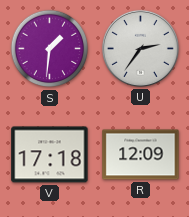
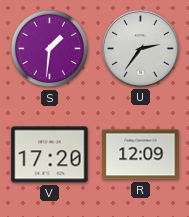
V: 17:18 -> 17:20 (50, 155)
